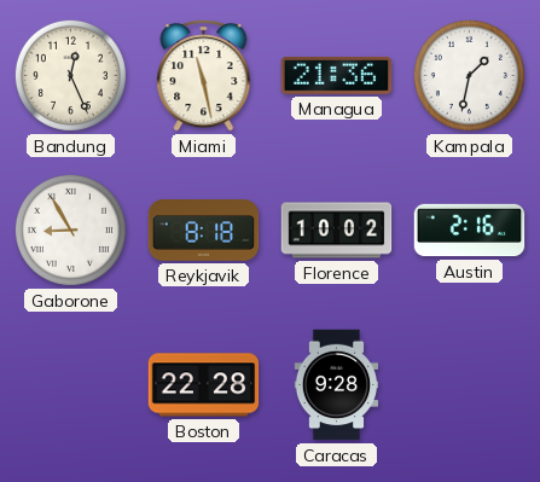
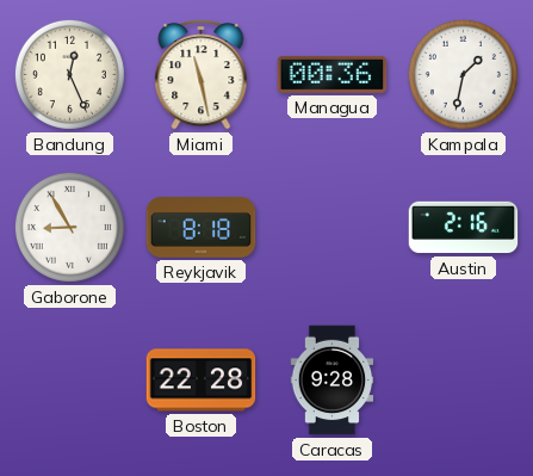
Managua: 21:36 -> 00:36 (333, 74)
Florence: 10:02 -> none (337, 231)
